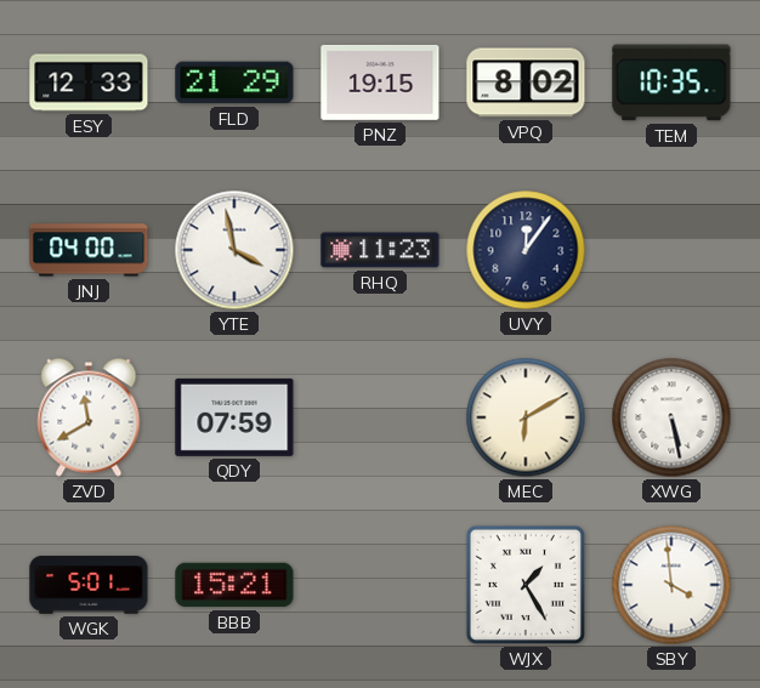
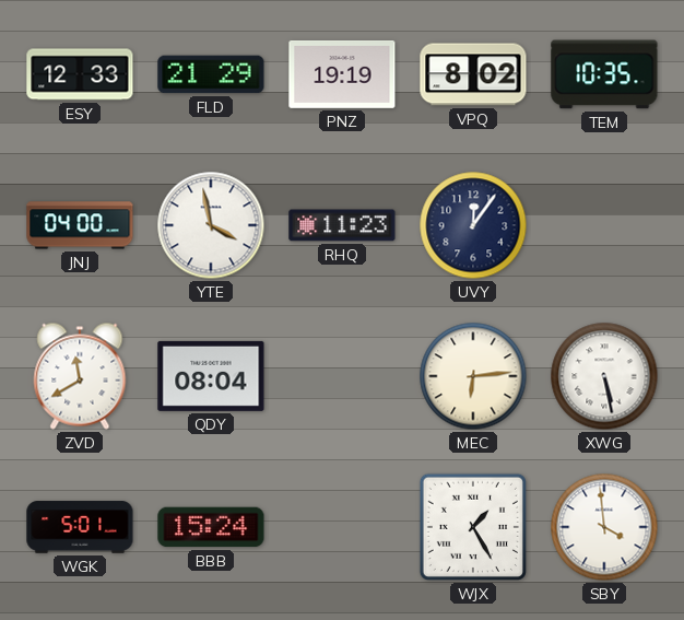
PNZ: 19:15 -> 19:19 (342, 74)
QDY: 07:59 -> 08:04 (211, 376)
MEC: 6:10 -> 6:14 (473, 376)
BBB: 15:21 -> 15:24 (211, 527)
